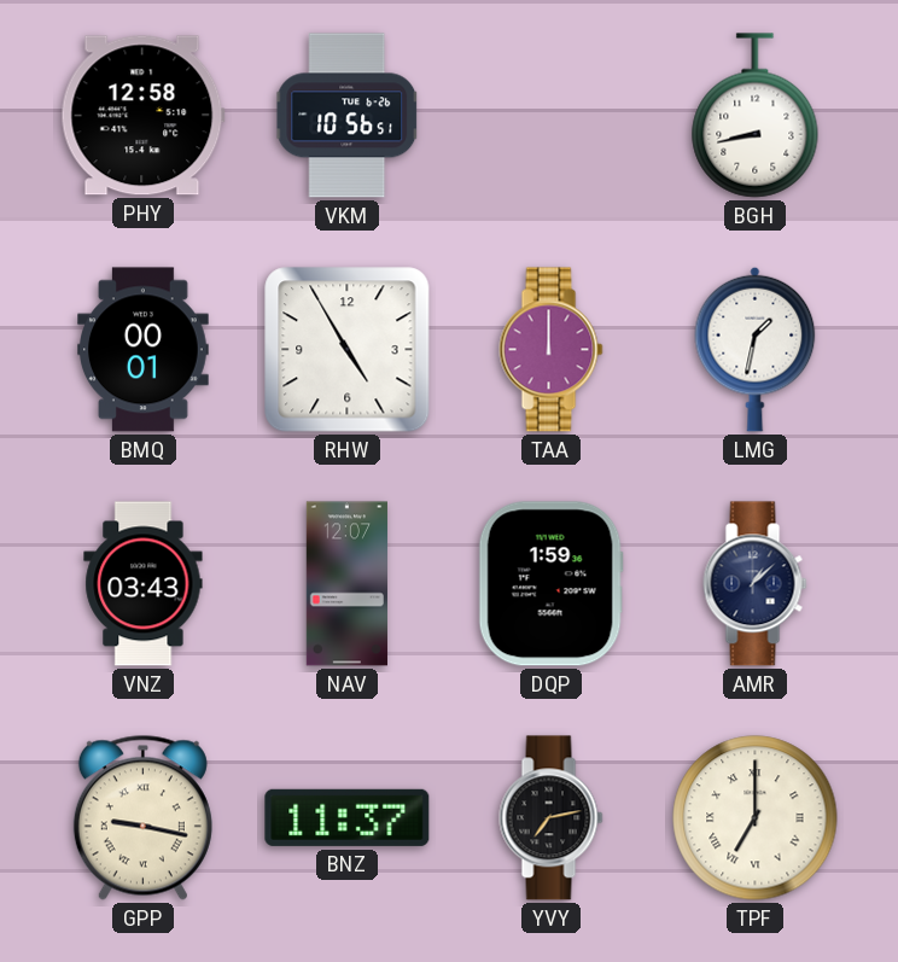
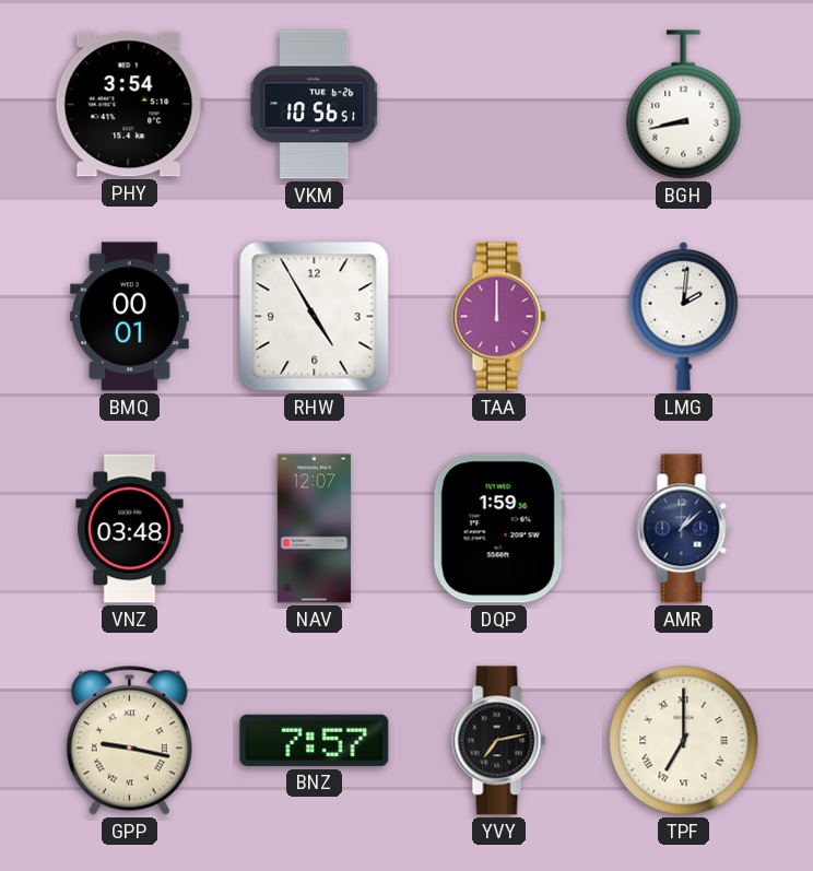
PHY: 12:58 -> 3:54 (129, 105)
LMG: 1:32 -> 2:01 (684, 316)
VNZ: 03:43 -> 03:48 (130, 529)
BNZ: 11:37 -> 7:57 (315, 740)
